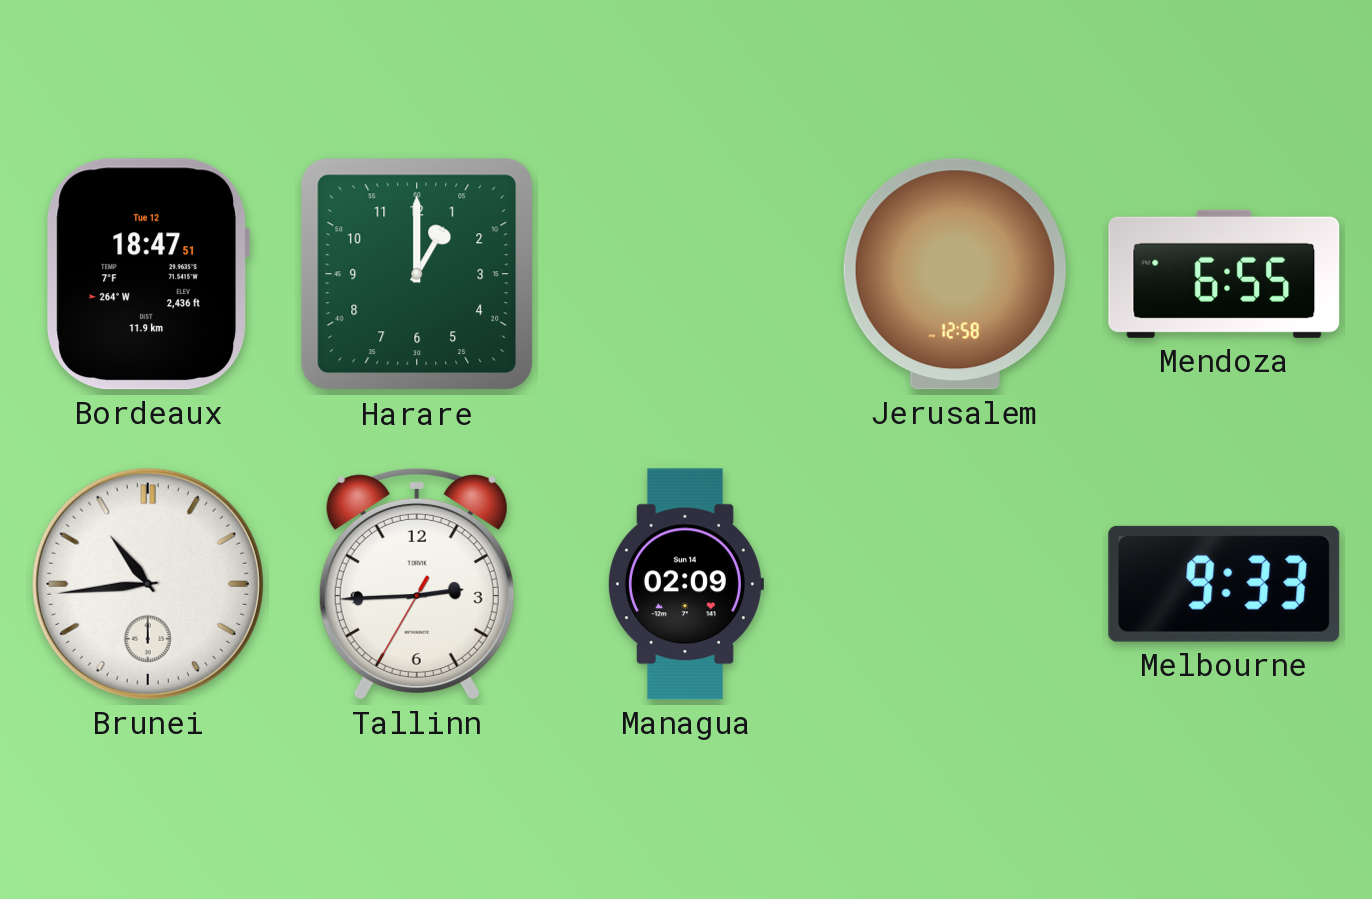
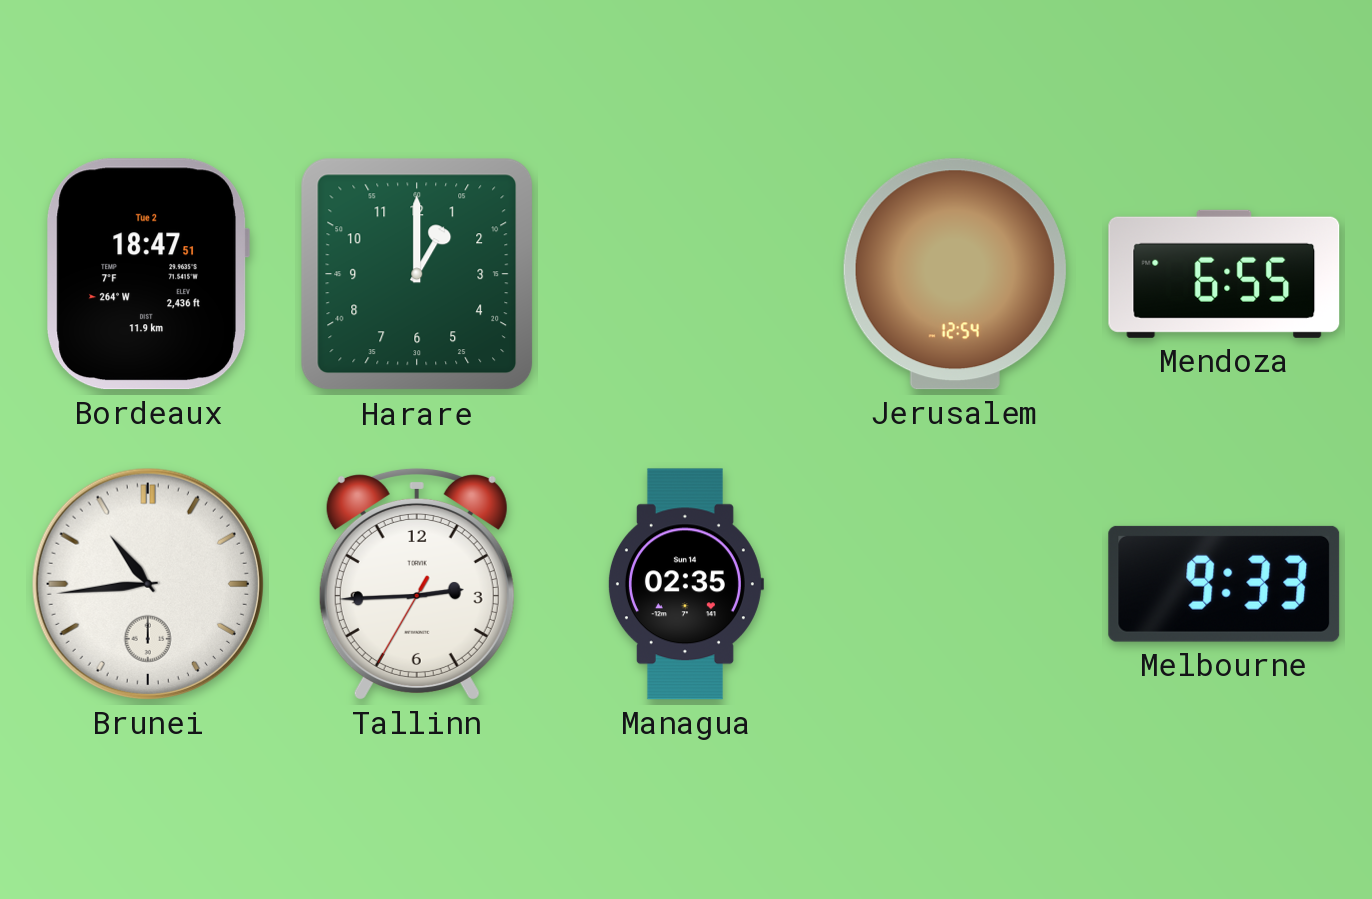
Bordeaux date: Tue 12 -> Tue 2 (148, 274)
Jerusalem: 12:58 -> 12:54 (955, 274)
Managua: 02:09 -> 02:35 (685, 584)
